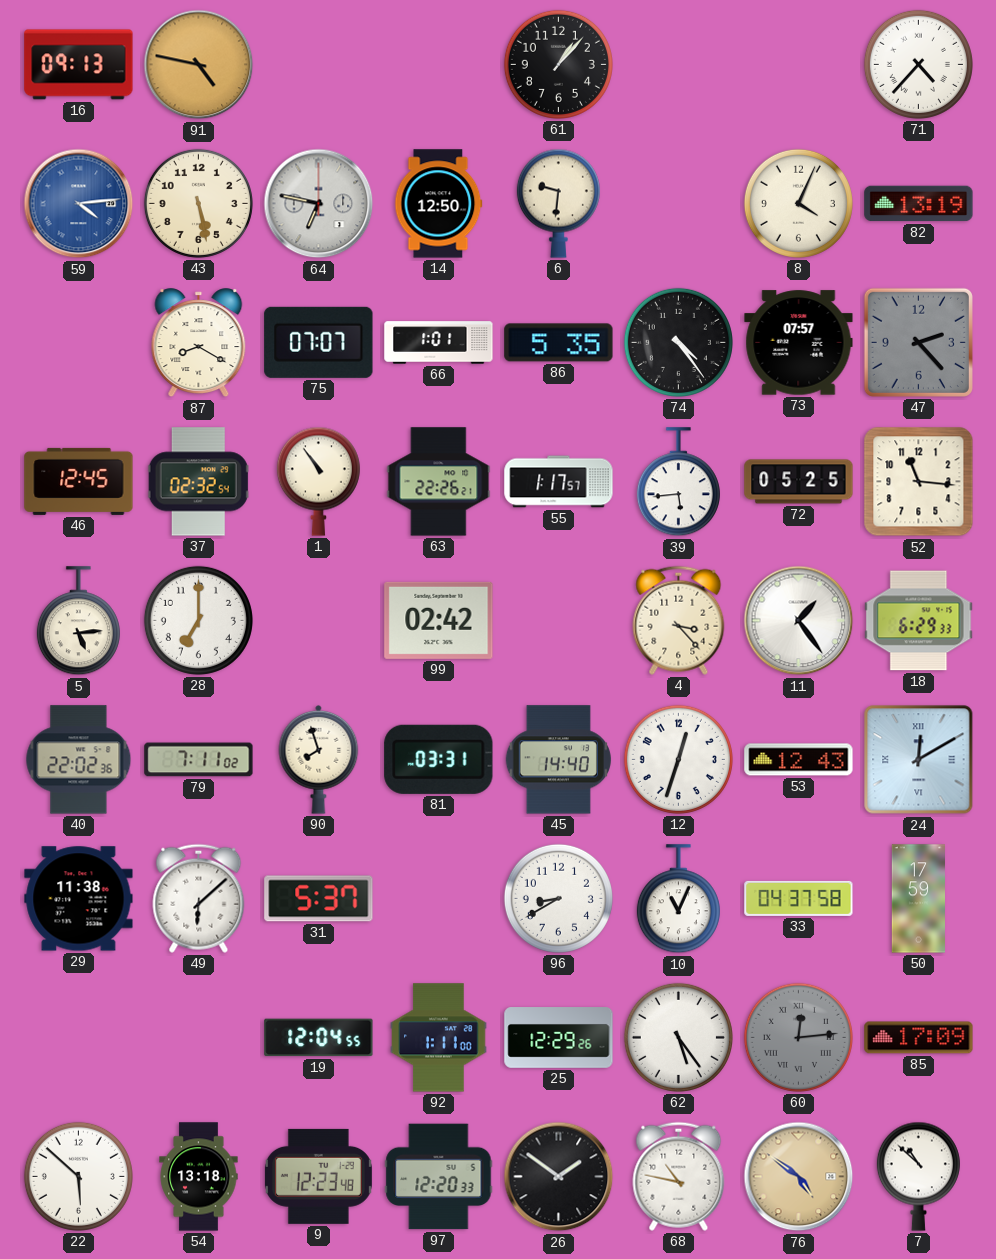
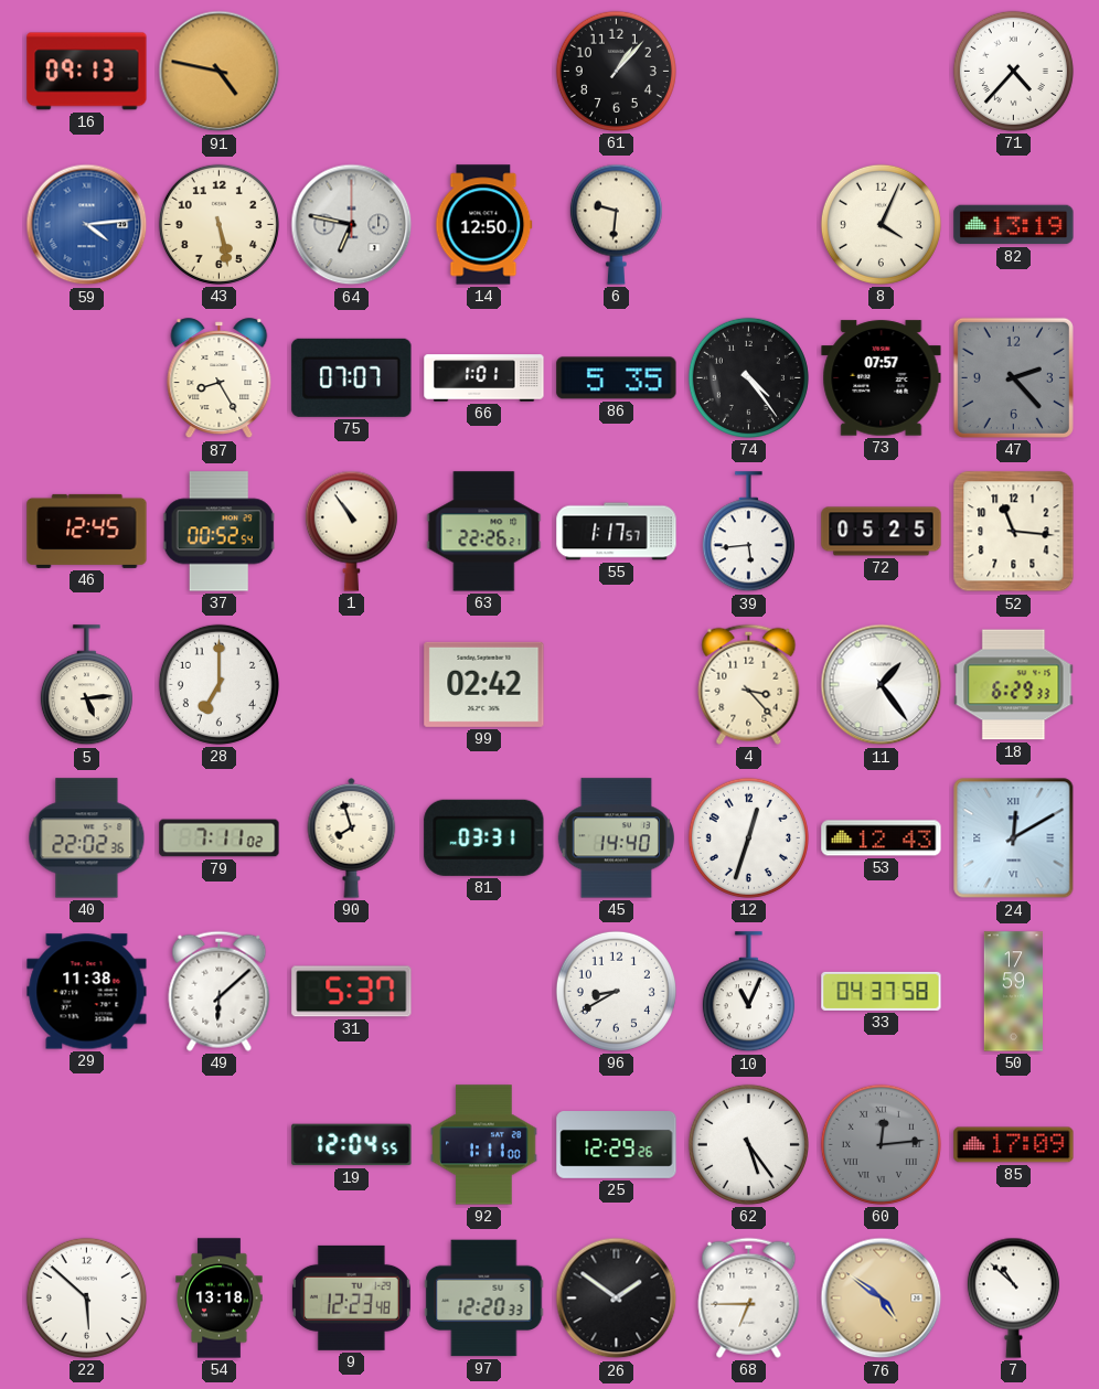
87: 8:20 -> 8:25 (220, 378)
37: 02:32 -> 00:52 (218, 532)
68: 10:47 -> 6:45 (749, 1297)
